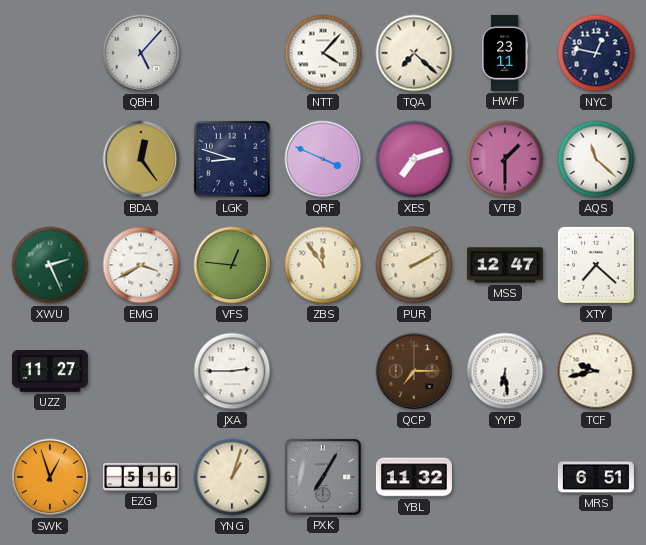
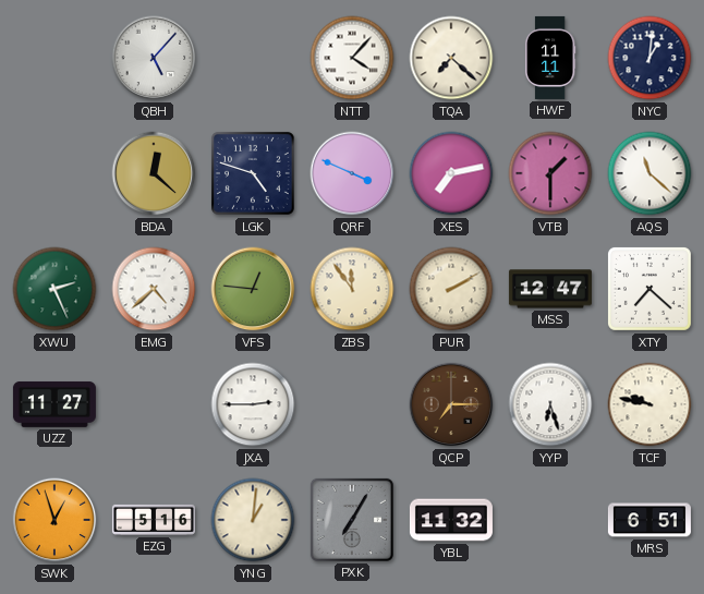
HWF: 23:11 -> 11:11 (550, 58)
NYC: 12:47 -> 1:01 (650, 58)
BDA: 12:24 -> 12:22 (154, 173)
LGK: 8:48 -> 4:48 (253, 173)
XES: 7:12 -> 7:13 (451, 173)
EMG: 3:40 -> 4:38 (154, 289)
YYP: 6:29 -> 6:27 (550, 404)
TCF: 9:43 -> 9:47 (650, 404)
YNG: 1:03 -> 1:01 (253, 520)
